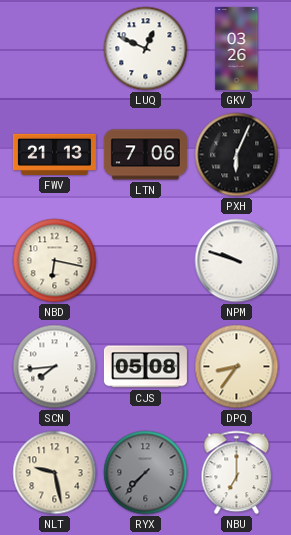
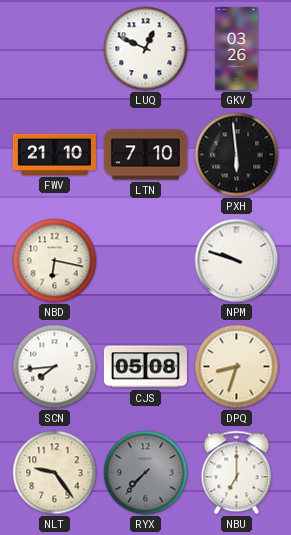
FWV: 21:13 -> 21:10 (54, 154)
LTN: 7:06 -> 7:10 (145, 155)
PXH: 6:04 -> 5:59 (237, 155)
DPQ: 8:36 -> 8:33 (237, 367)
NLT: 9:28 -> 9:24 (55, 473)
